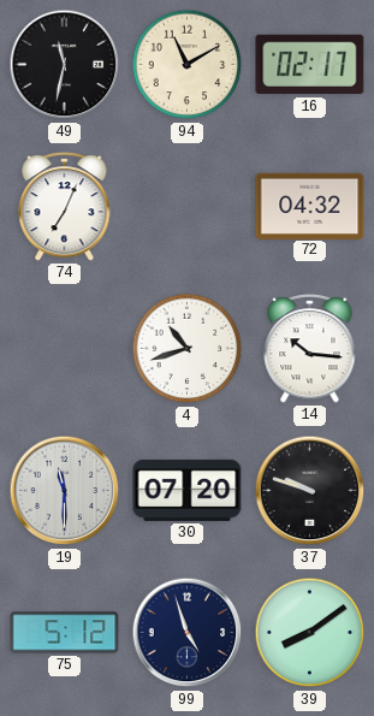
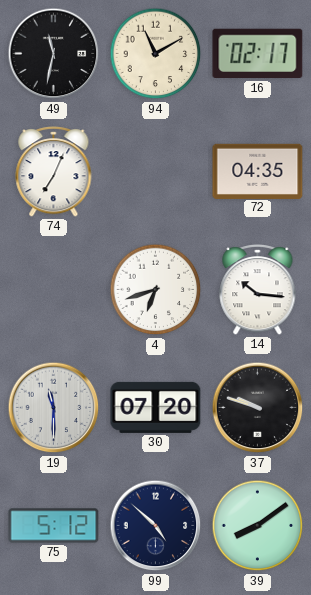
72: 04:32 -> 04:35 (258, 171)
4: 10:42 -> 6:42 (156, 290)
99: 4:57 -> 4:52 (156, 526)
